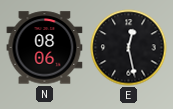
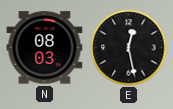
N: 08:06 -> 08:03 (45, 48)
